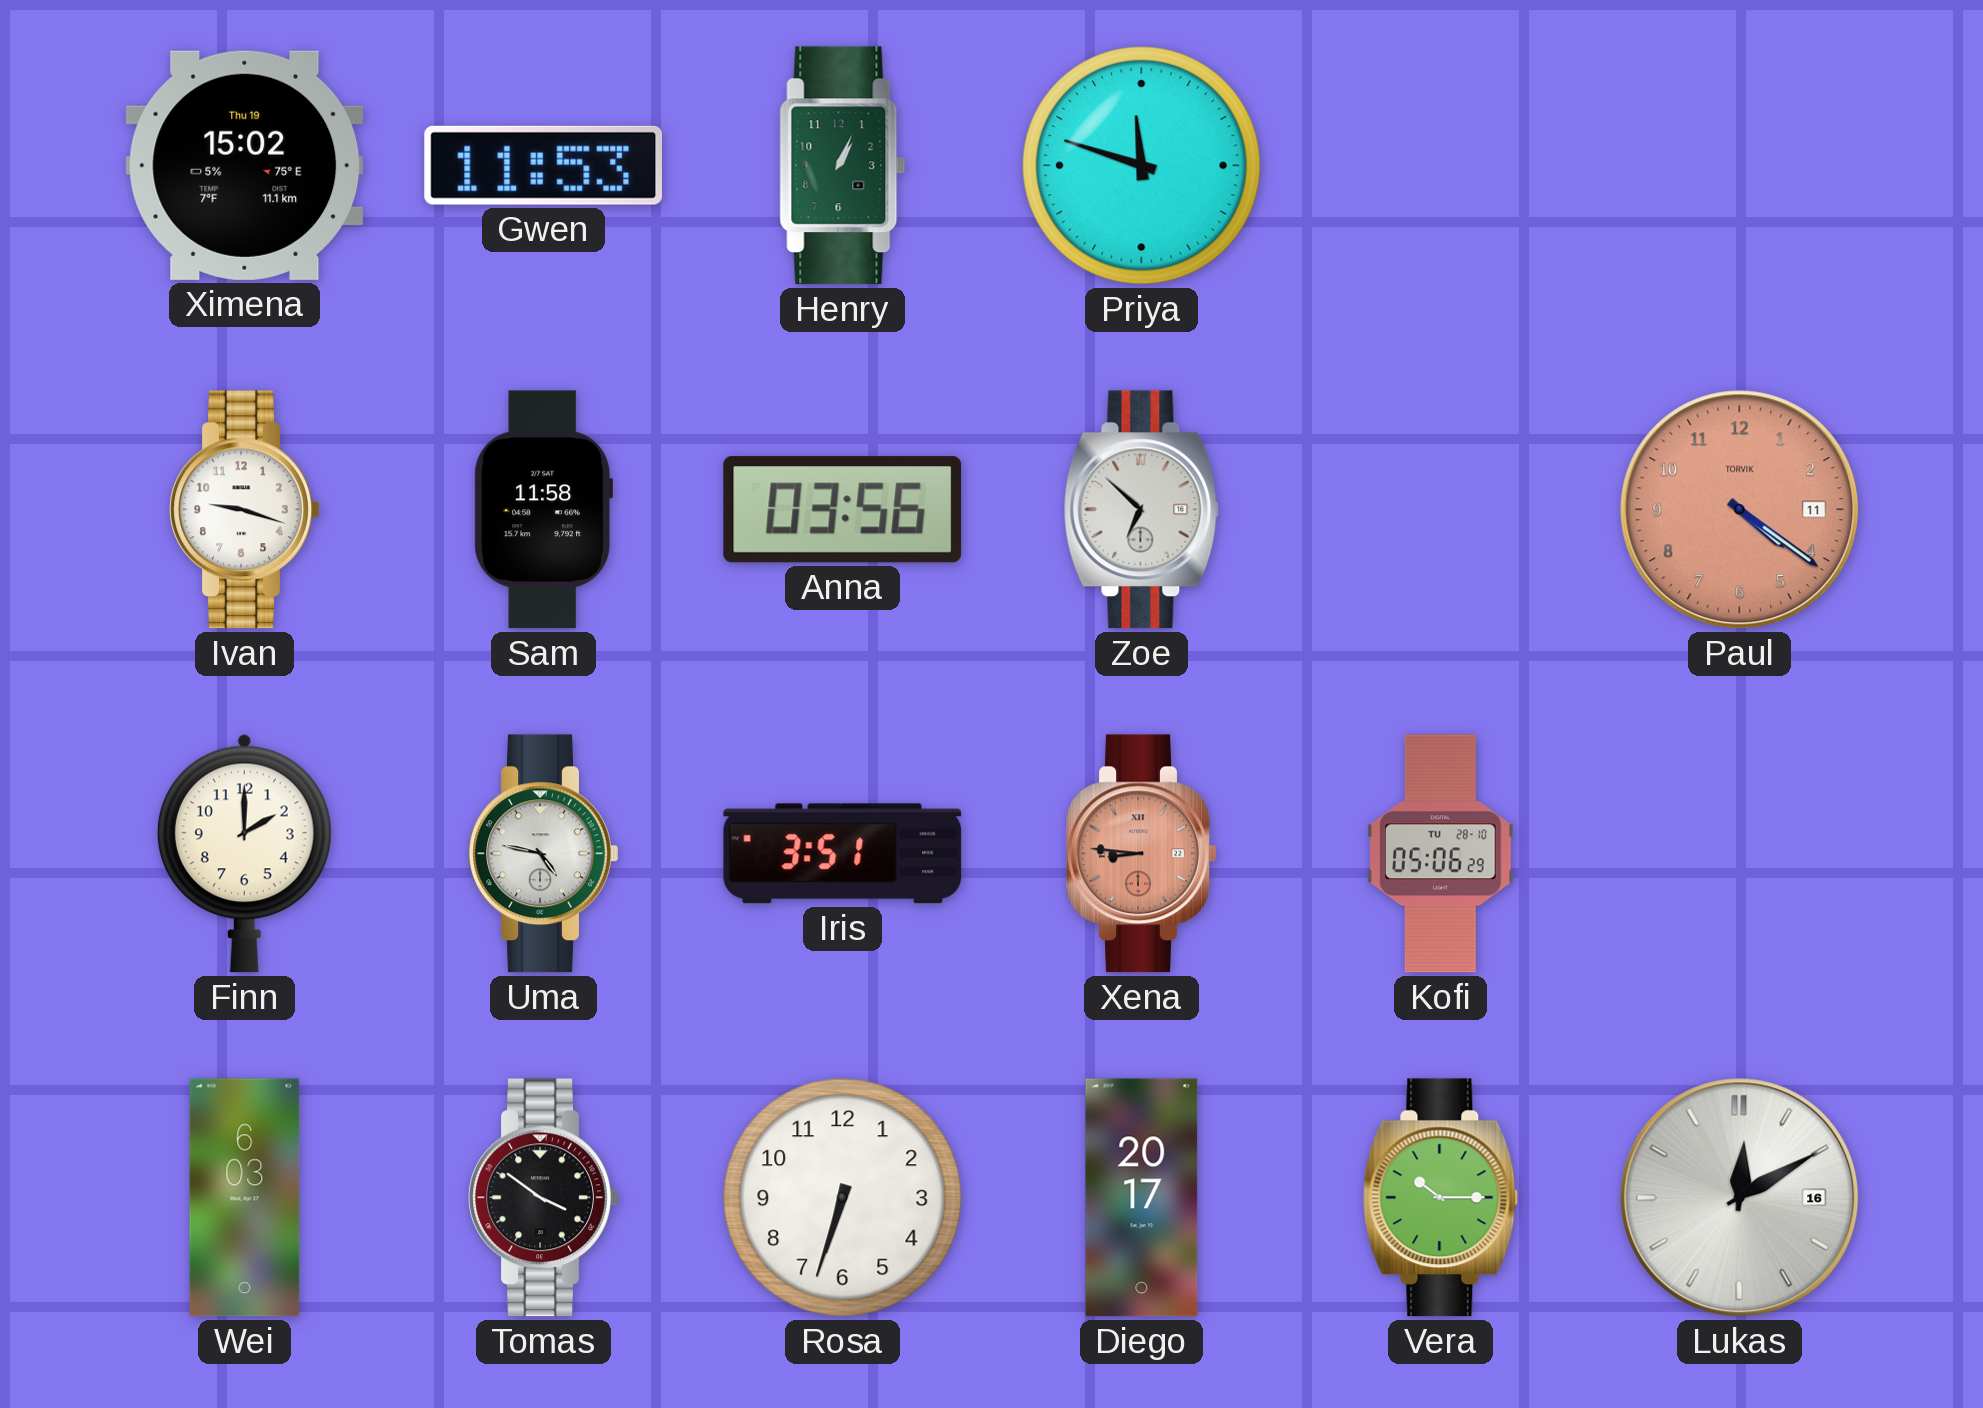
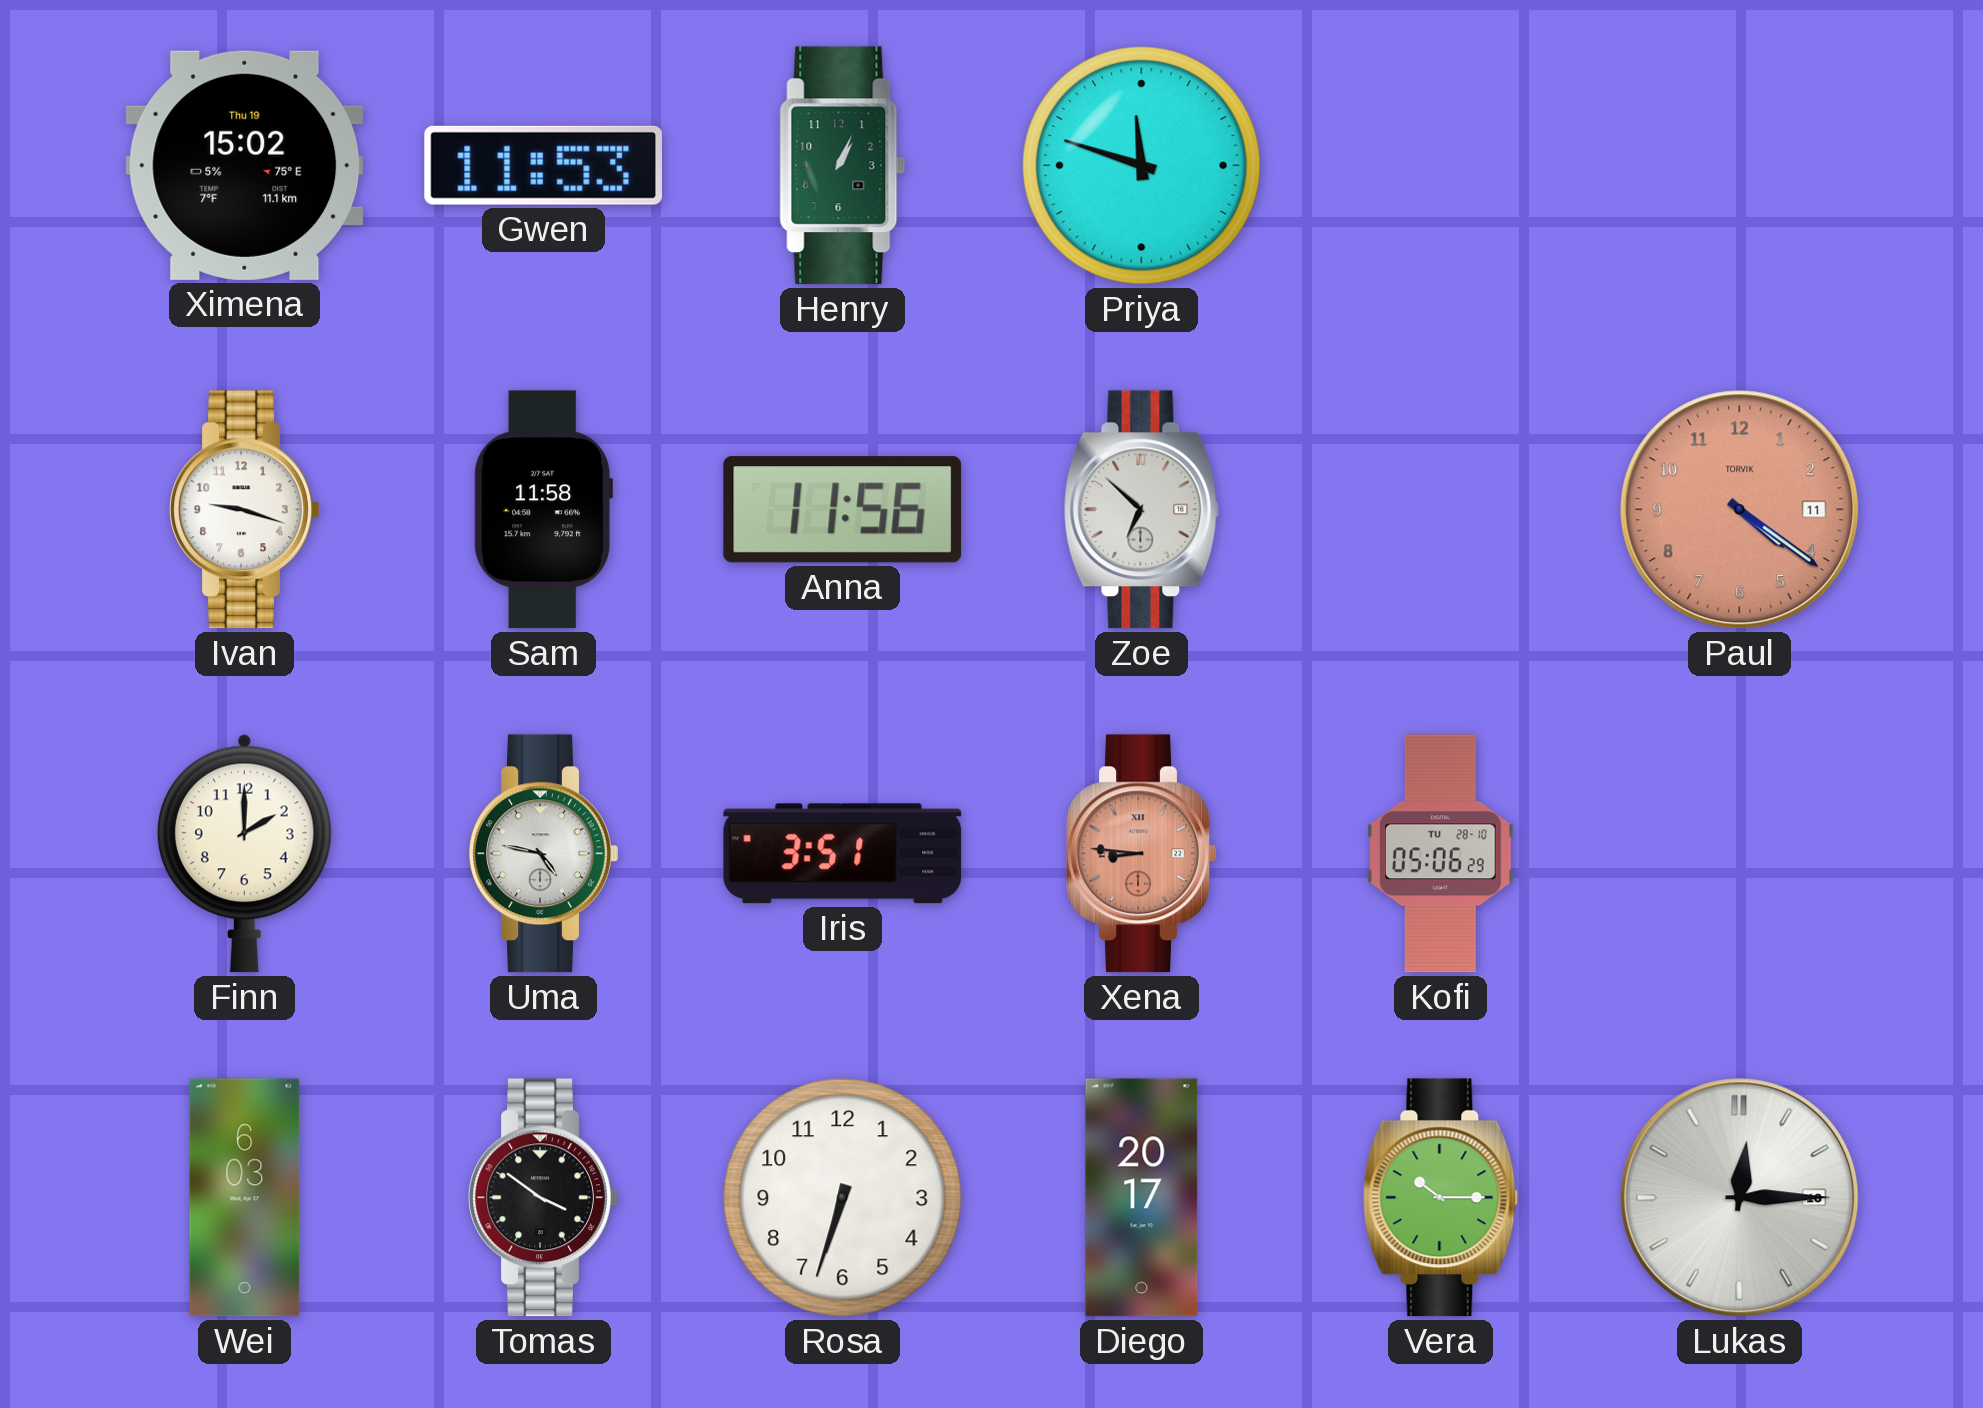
Anna: 03:56 -> 11:56 (843, 510)
Lukas: 12:10 -> 12:15 (1740, 1198)
